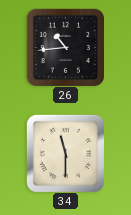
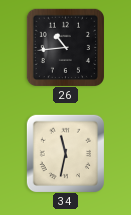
34: 11:30 -> 11:32 (65, 153)
